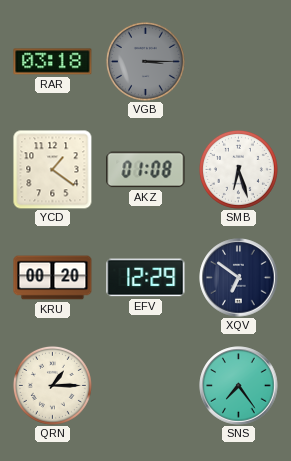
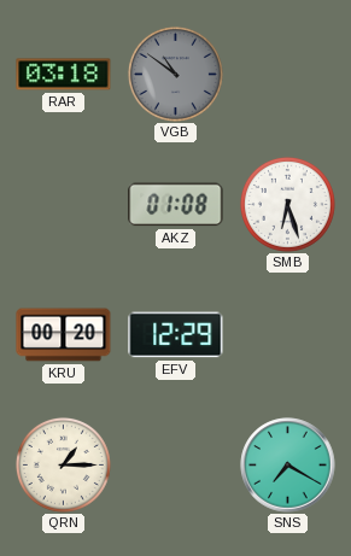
VGB: 3:15 -> 10:51 (175, 74)
YCD: 1:21 -> none (53, 170)
XQV: 6:51 -> none (239, 278)
SNS: 7:24 -> 7:20 (288, 466)
